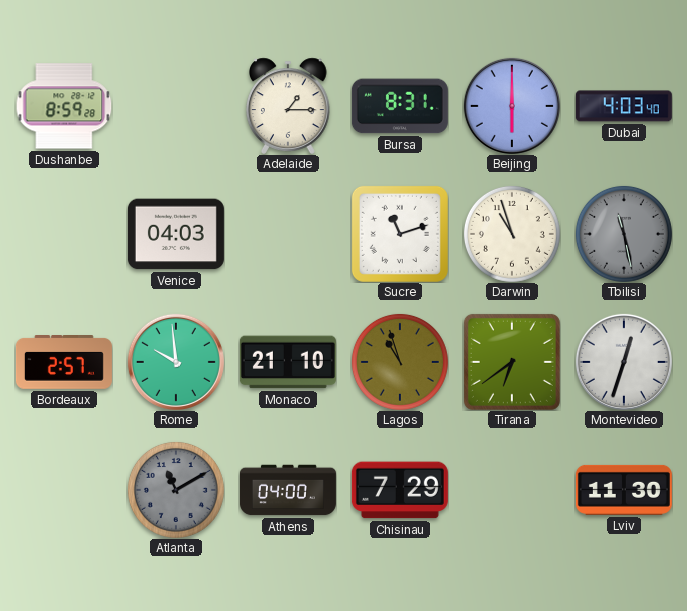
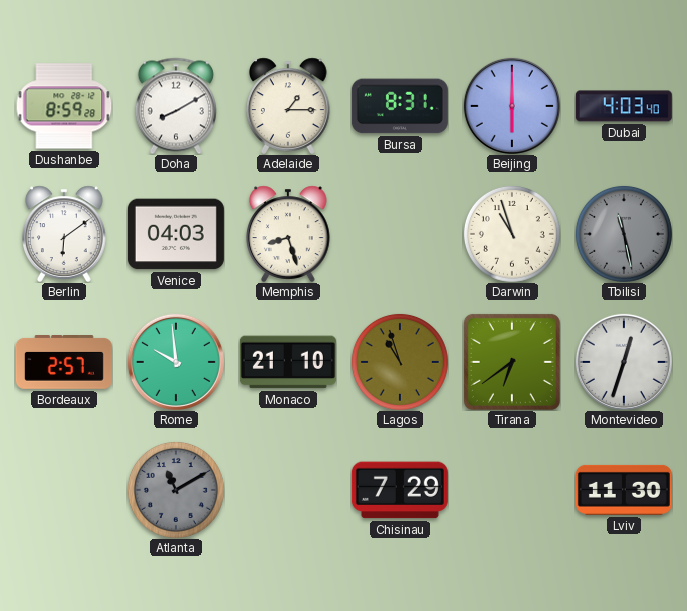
Doha: none -> 8:10 (176, 106)
Berlin: none -> 6:09 (65, 234)
Memphis: none -> 8:27 (289, 234)
Sucre: 11:12 -> none (400, 234)
Athens: 04:00 -> none (288, 490)
